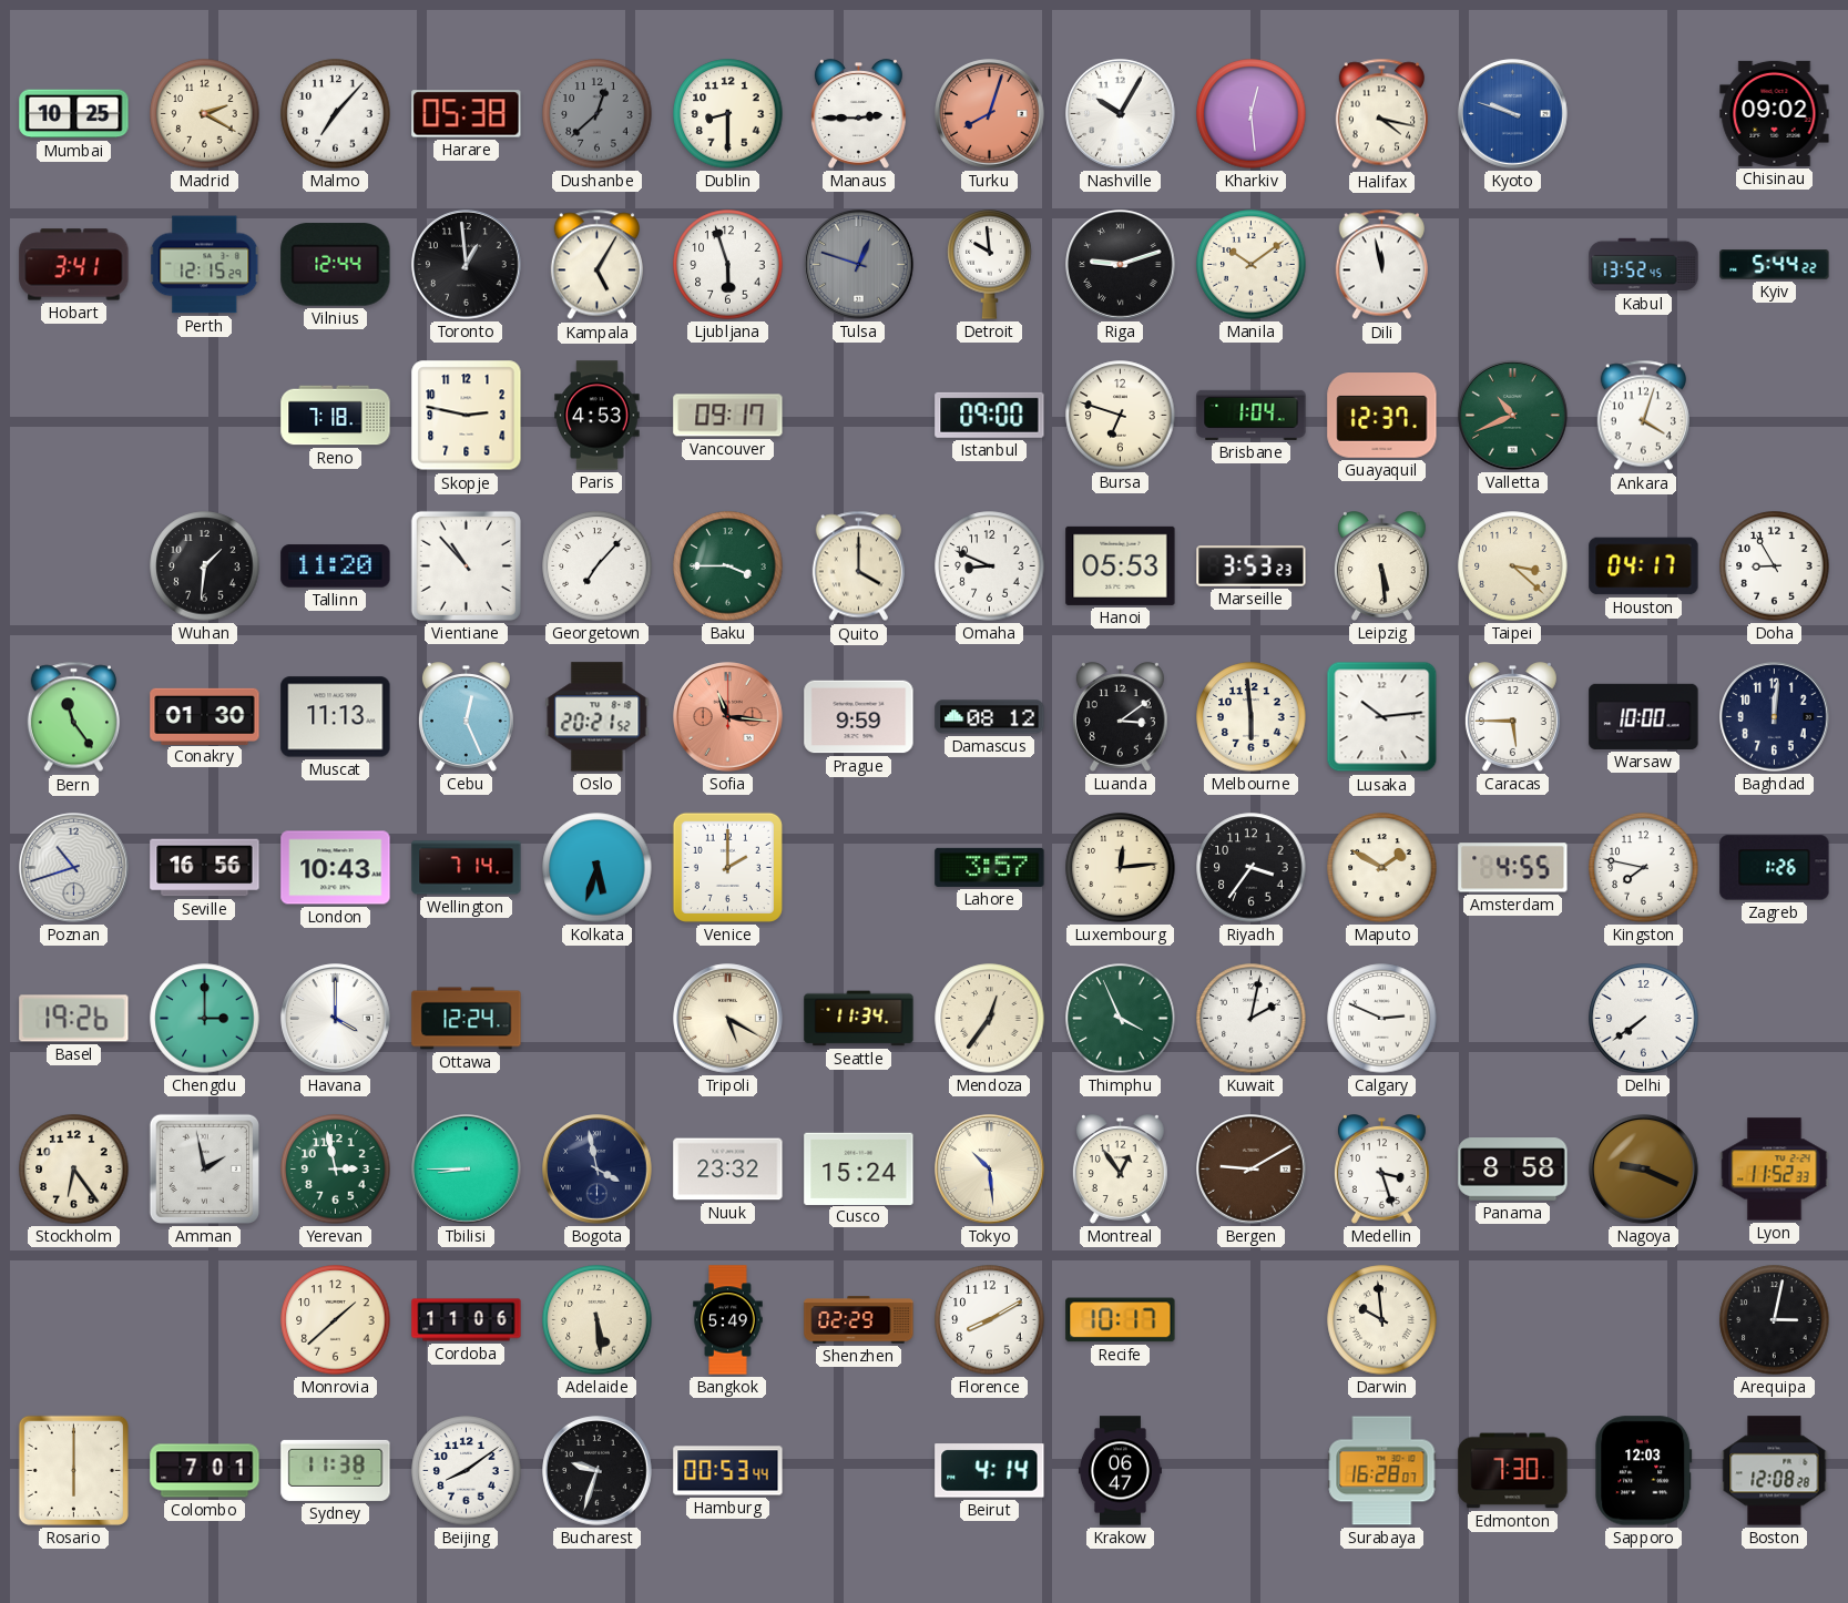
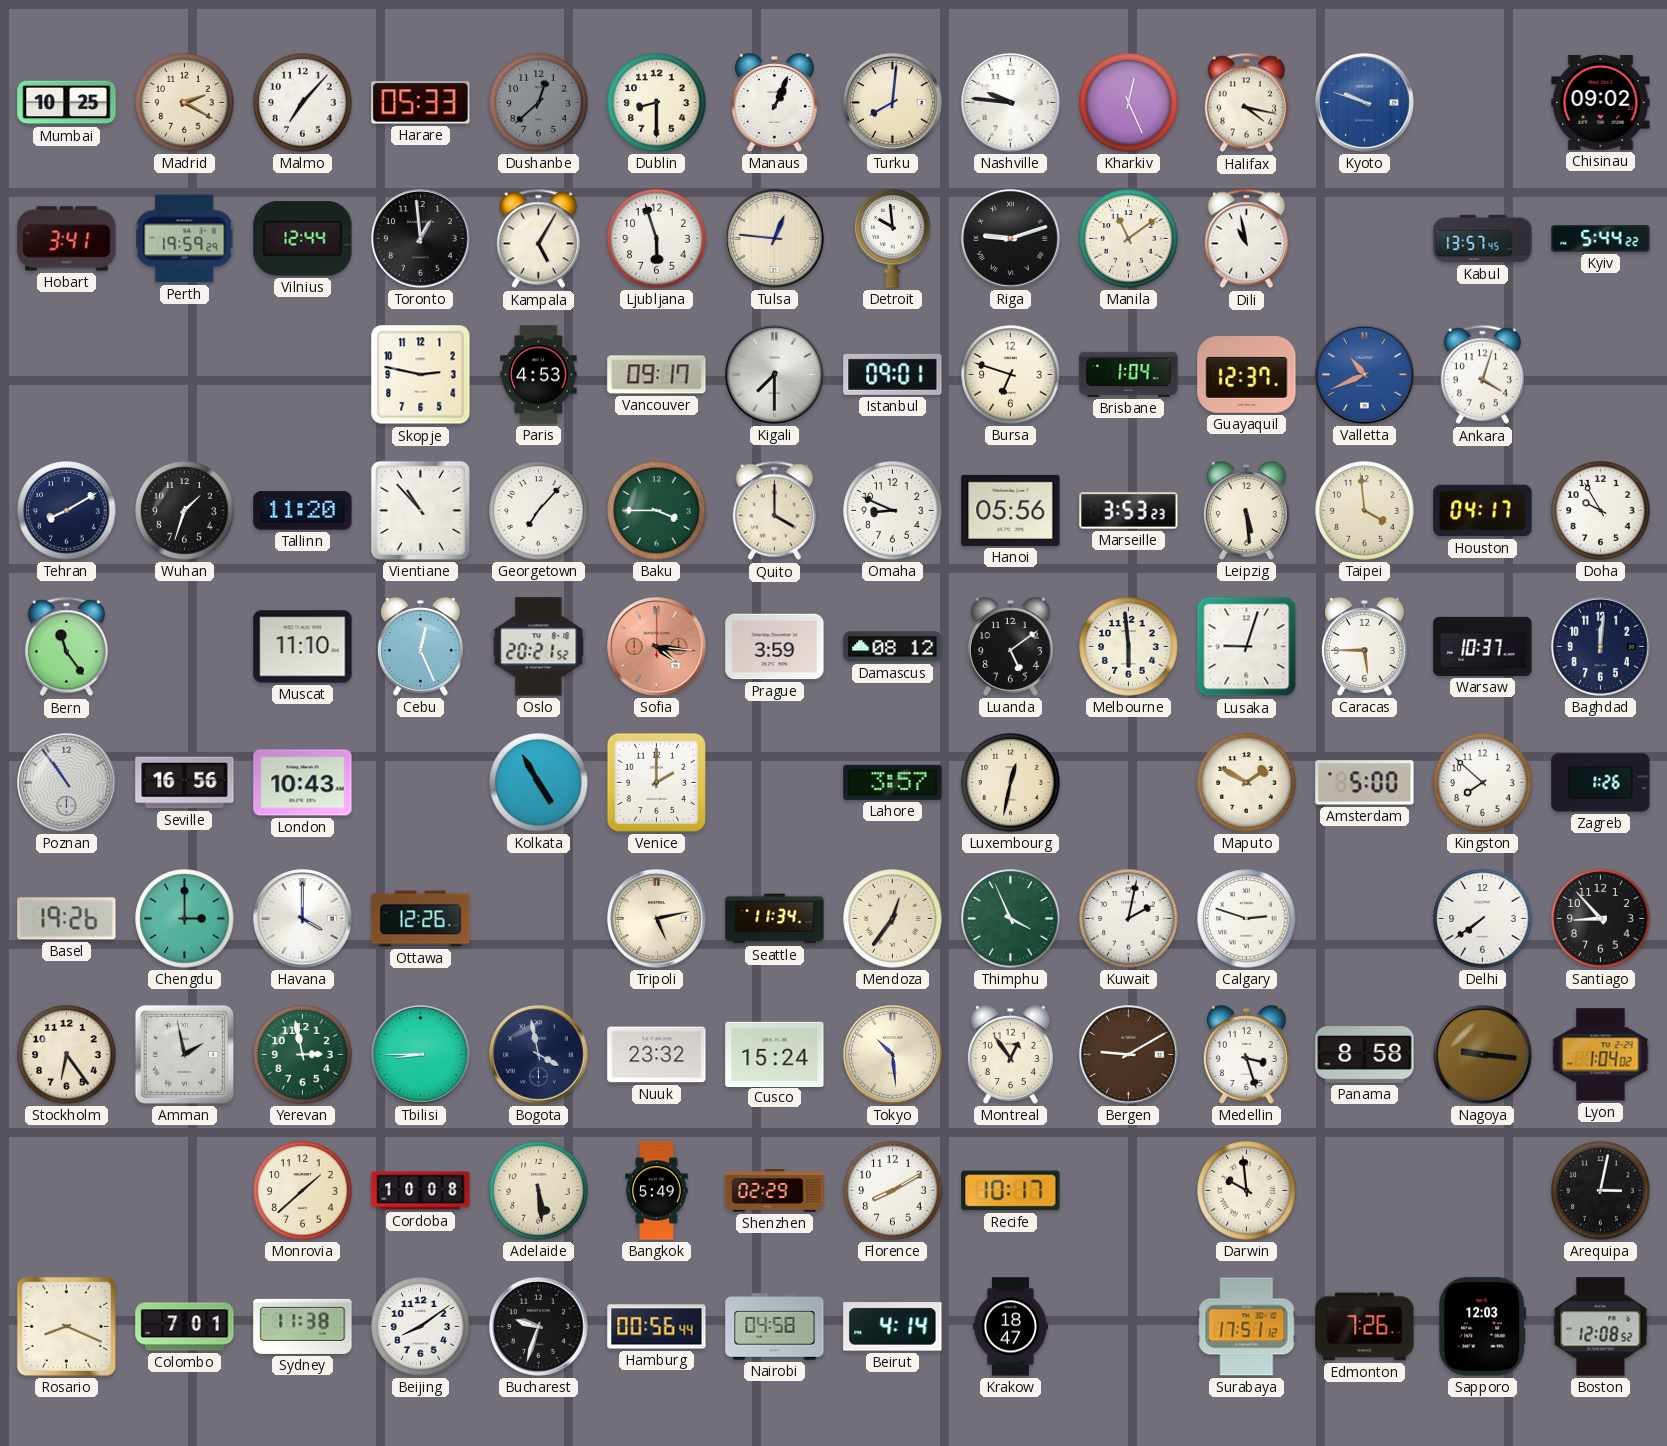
Harare: 05:38 -> 05:33 (421, 103)
Manaus: 2:45 -> 1:04 (774, 103)
Turku: 8:03 -> 8:01 (893, 103)
Turku dial: salmon -> cream (893, 103)
Nashville: 10:05 -> 9:46 (1011, 103)
Kharkiv: 12:29 -> 12:26 (1129, 103)
Perth: 12:15 -> 19:59 (185, 239)
Tulsa: 12:48 -> 12:46 (775, 239)
Tulsa dial: grey -> cream (775, 239)
Manila: 10:09 -> 11:09 (1129, 239)
Dili: 11:58 -> 10:58 (1246, 239)
Kabul: 13:52 -> 13:57 (1483, 239)
Reno: 7:18 -> none (336, 416)
Kigali: none -> 7:30 (775, 375)
Istanbul: 09:00 -> 09:01 (893, 374)
Valletta dial: green -> blue (1365, 375)
Tehran: none -> 8:10 (67, 511)
Wuhan: 1:31 -> 1:33 (185, 511)
Hanoi: 05:53 -> 05:56 (1011, 510)
Taipei: 3:22 -> 3:59 (1365, 511)
Doha: 8:55 -> 9:55 (1601, 511)
Conakry: 01:30 -> none (205, 716)
Muscat: 11:13 -> 11:10 (303, 647)
Sofia: 11:16 -> 4:16 (657, 647)
Prague: 9:59 -> 3:59 (775, 647)
Luanda: 3:09 -> 5:09 (1010, 647)
Lusaka: 10:14 -> 9:03 (1247, 647)
Warsaw: 10:00 -> 10:37 (1483, 646)
Poznan: 10:42 -> 10:54 (67, 783)
Wellington: 7:14 -> none (467, 868)
Kolkata: 5:33 -> 4:55 (539, 783)
Luxembourg: 12:14 -> 12:32 (1011, 783)
Riyadh: 3:36 -> none (1252, 868)
Amsterdam: 4:55 -> 5:00 (1365, 783)
Kingston: 7:47 -> 7:52 (1483, 783)
Ottawa: 12:24 -> 12:26 (421, 919)
Tripoli: 5:20 -> 5:13 (657, 919)
Calgary: 2:49 -> 2:48 (1247, 919)
Santiago: none -> 8:53 (1601, 919)
Nagoya: 9:19 -> 9:16 (1483, 1055)
Lyon: 11:52 -> 1:04 (1601, 1055)
Cordoba: 11:06 -> 10:08 (421, 1191)
Rosario: 6:00 -> 8:19 (66, 1326)
Hamburg: 00:53 -> 00:56 (657, 1327)
Nairobi: none -> 04:58 (775, 1327)
Krakow: 06:47 -> 18:47 (1010, 1327)
Surabaya: 16:28 -> 17:51 (1247, 1327)
Edmonton: 7:30 -> 7:26 (1365, 1327)
Boston: 12:08:28 -> 12:08:52 (1601, 1327)
